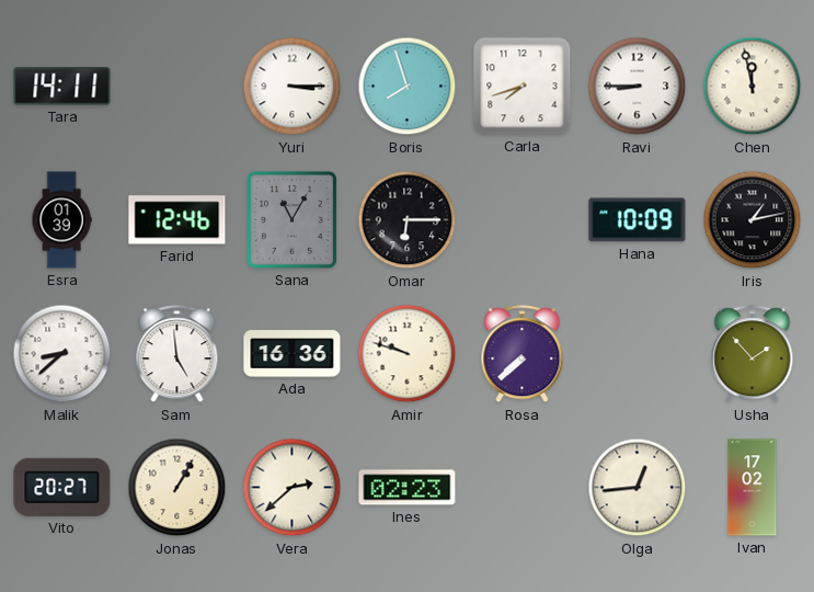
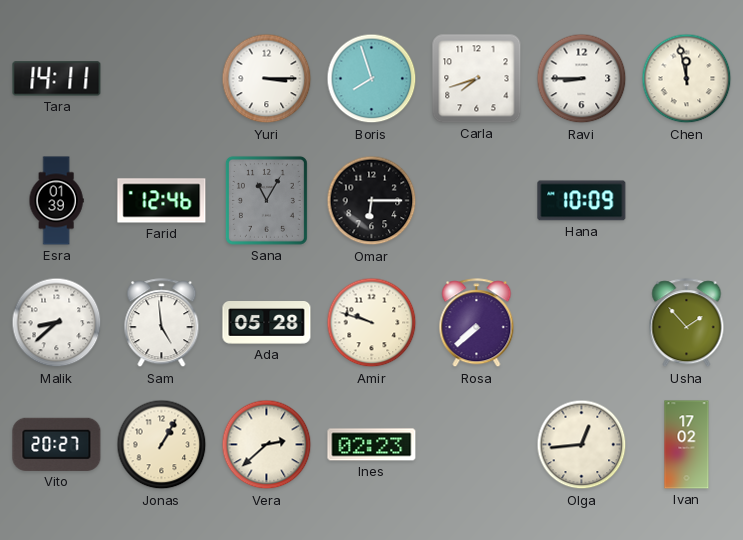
Iris: 1:13 -> none (753, 220)
Ada: 16:36 -> 05:28 (267, 323)
